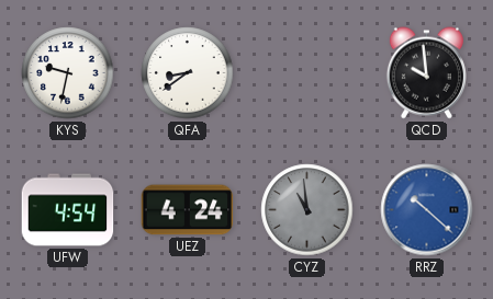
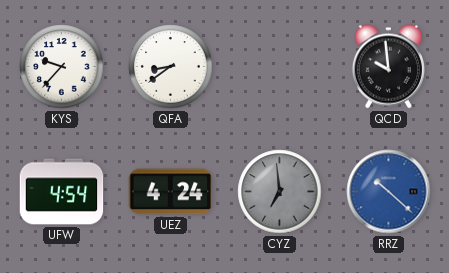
KYS: 9:32 -> 9:37 (62, 67)
CYZ: 10:59 -> 6:59 (280, 192)
